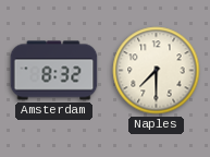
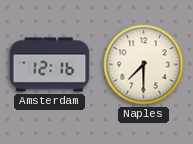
Amsterdam: 8:32 -> 12:16 (50, 65)
